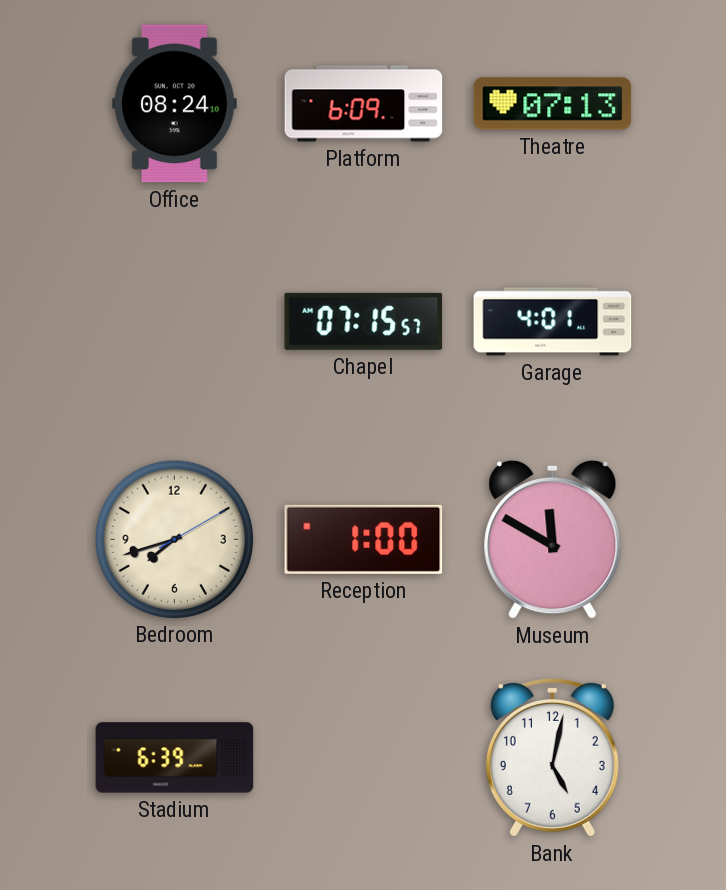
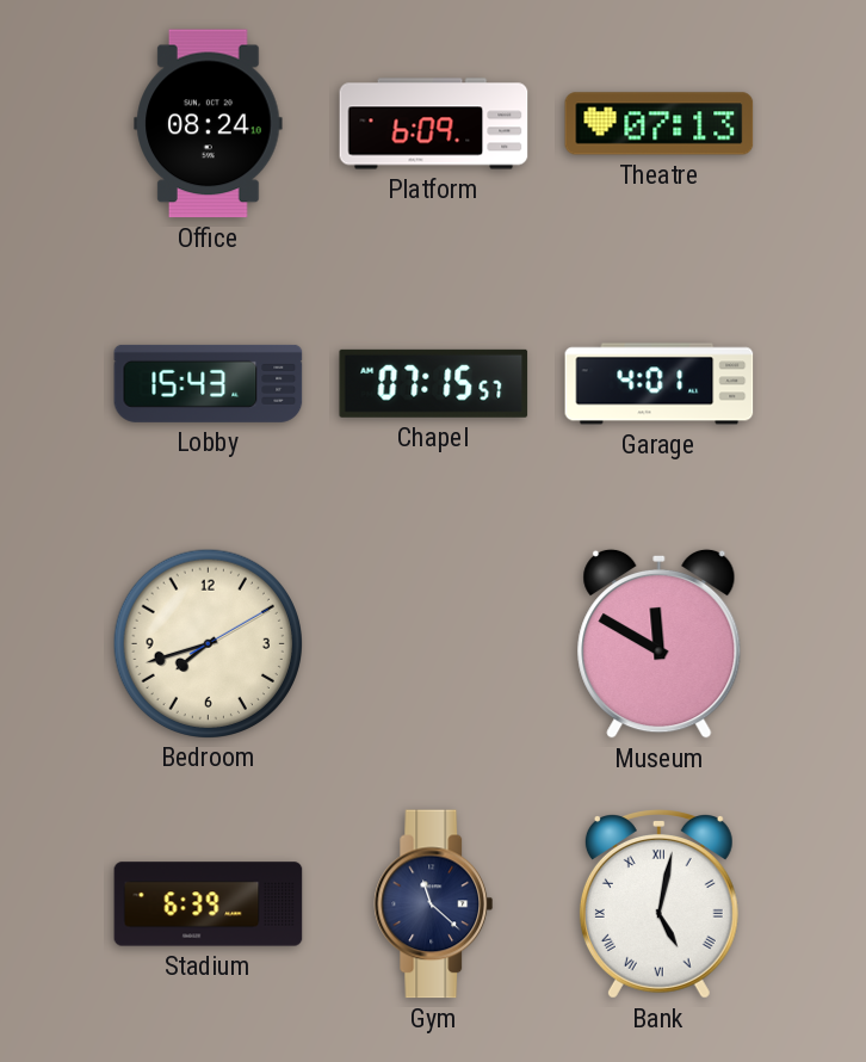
Lobby: none -> 15:43 (209, 383)
Reception: 1:00 -> none (364, 539)
Gym: none -> 11:22 (434, 904)
Bank numerals: Arabic -> Roman (658, 904)
